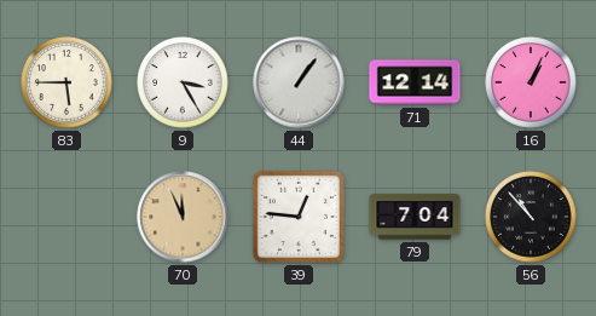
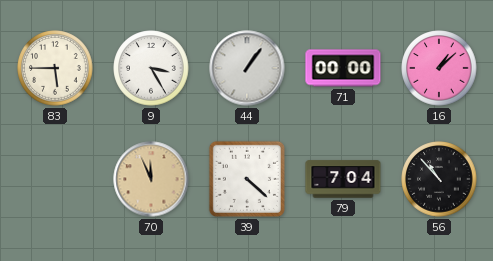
71: 12:14 -> 00:00 (343, 68)
16: 1:04 -> 1:08 (439, 68)
39: 12:46 -> 4:22 (247, 179)
